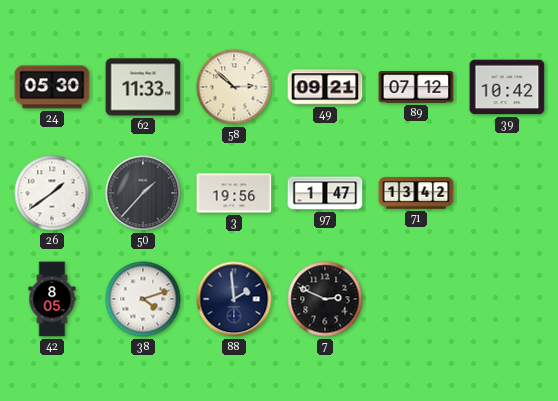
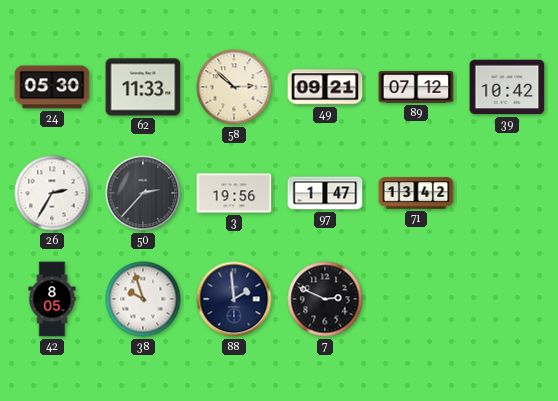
26: 1:39 -> 2:35 (52, 193)
50: 1:37 -> 2:37 (143, 193)
38: 4:12 -> 9:57 (143, 299)
